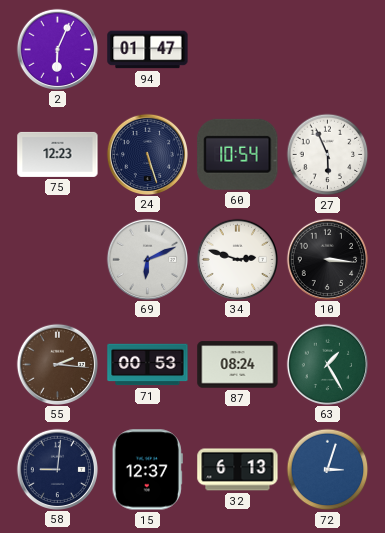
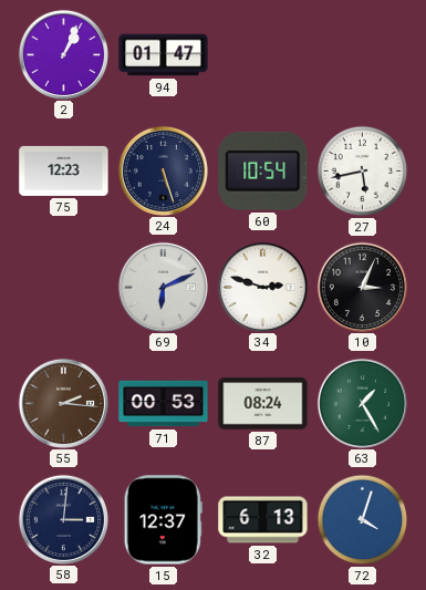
2: 6:04 -> 1:04 (63, 54)
27: 5:56 -> 5:43 (363, 172)
10: 3:16 -> 3:04 (362, 287)
58: 9:01 -> 3:01 (63, 519)
72: 3:03 -> 4:03 (363, 520)
